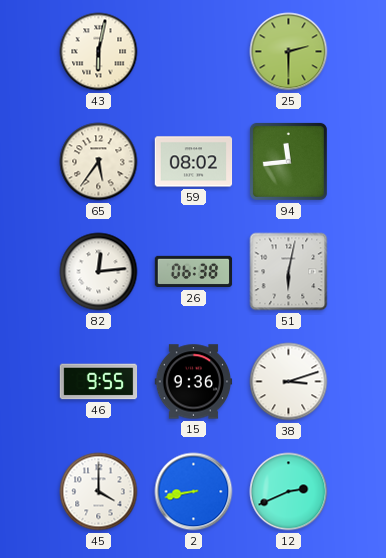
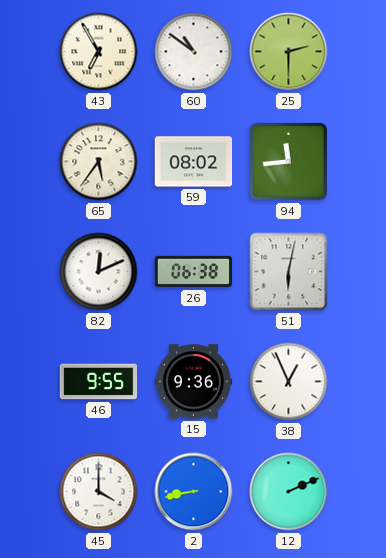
43: 6:02 -> 6:55 (99, 52)
60: none -> 10:51 (194, 52)
82: 12:14 -> 12:11 (99, 272)
38: 3:12 -> 12:56 (289, 382)
12: 2:41 -> 2:11 (289, 492)
